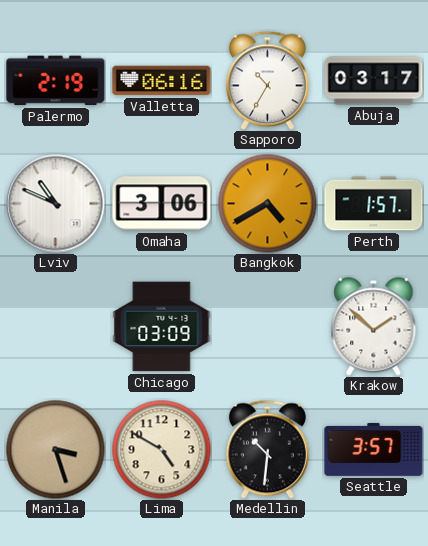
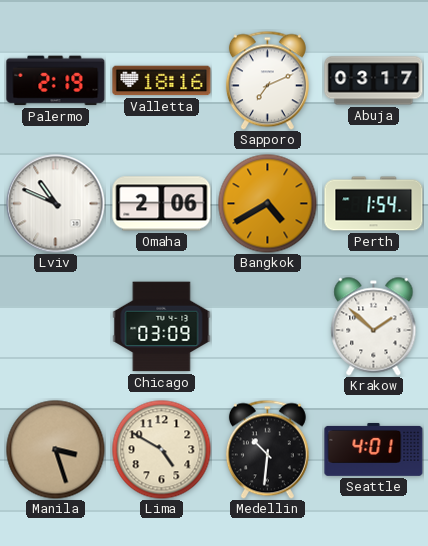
Valletta: 06:16 -> 18:16 (162, 81)
Sapporo: 10:35 -> 7:11 (267, 80)
Omaha: 3:06 -> 2:06 (162, 204)
Perth: 1:57 -> 1:54 (374, 204)
Seattle: 3:57 -> 4:01 (374, 449)
